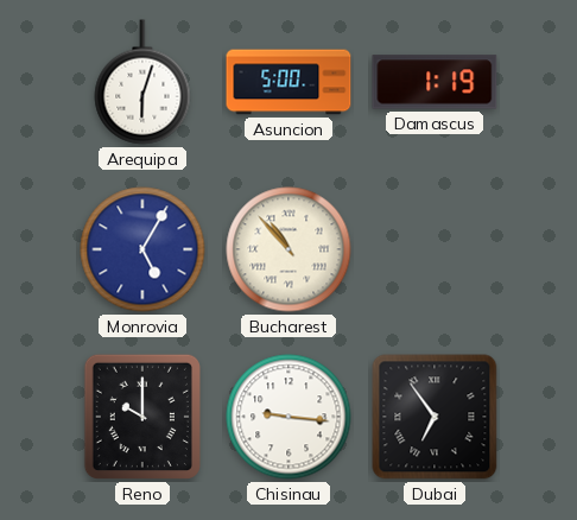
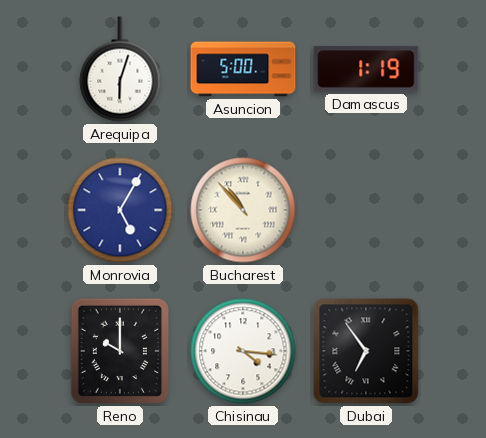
Chisinau: 9:16 -> 4:16 (243, 351)
